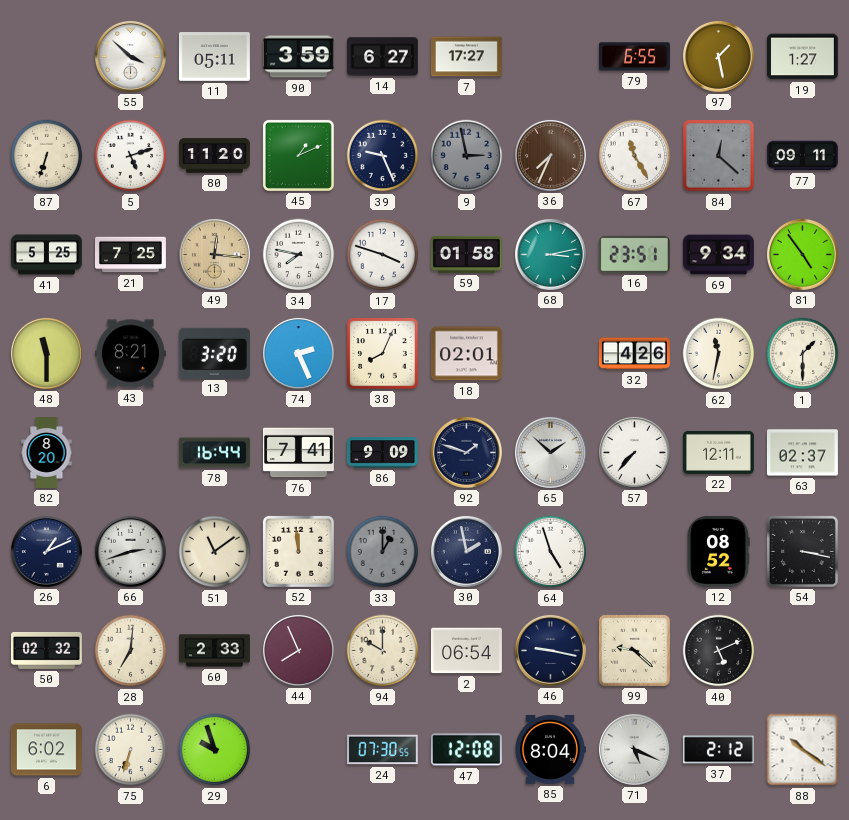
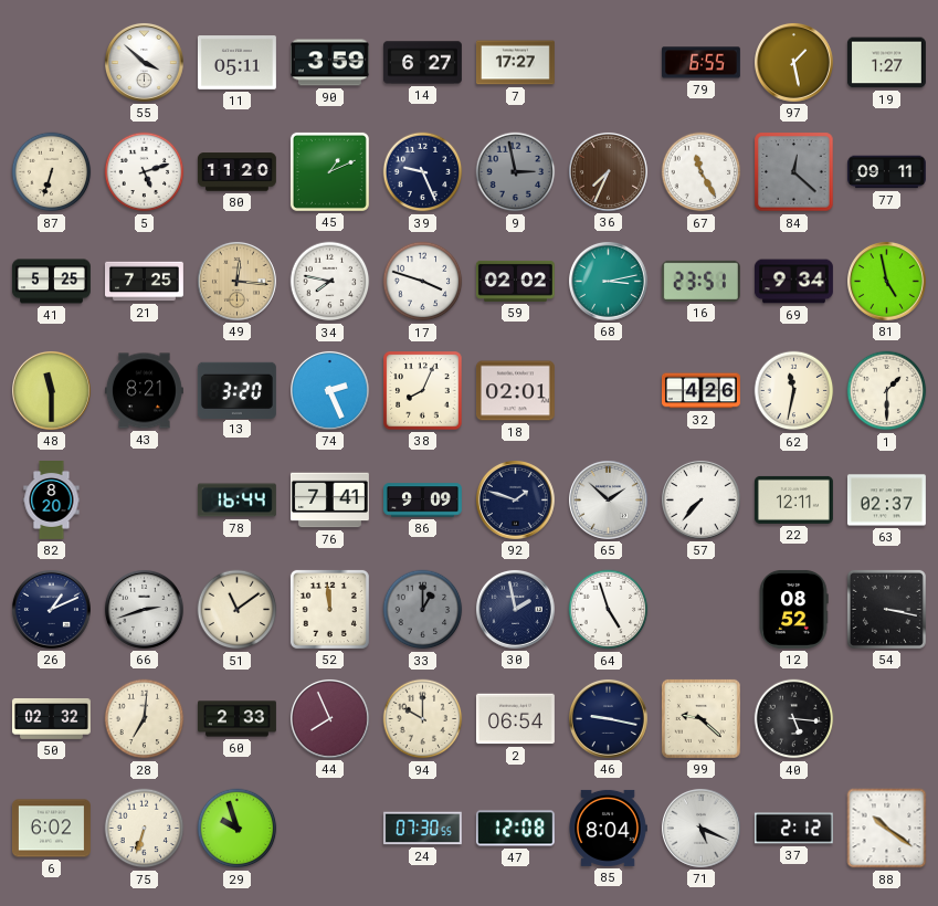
59: 01:58 -> 02:02 (515, 281)
81: 4:54 -> 4:58 (886, 281)
40: 5:11 -> 5:16 (794, 719)
